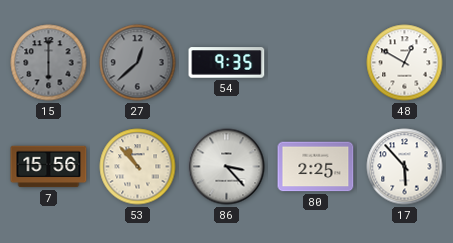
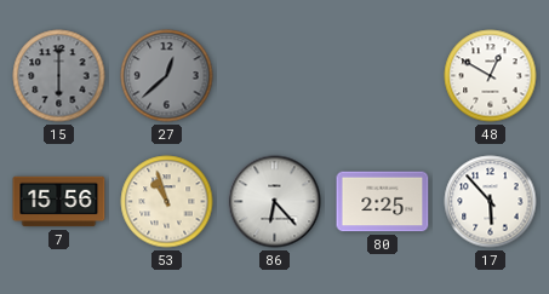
54: 9:35 -> none (227, 63)
53: 10:53 -> 10:57 (167, 202)
86: 3:23 -> 6:23 (275, 202)
